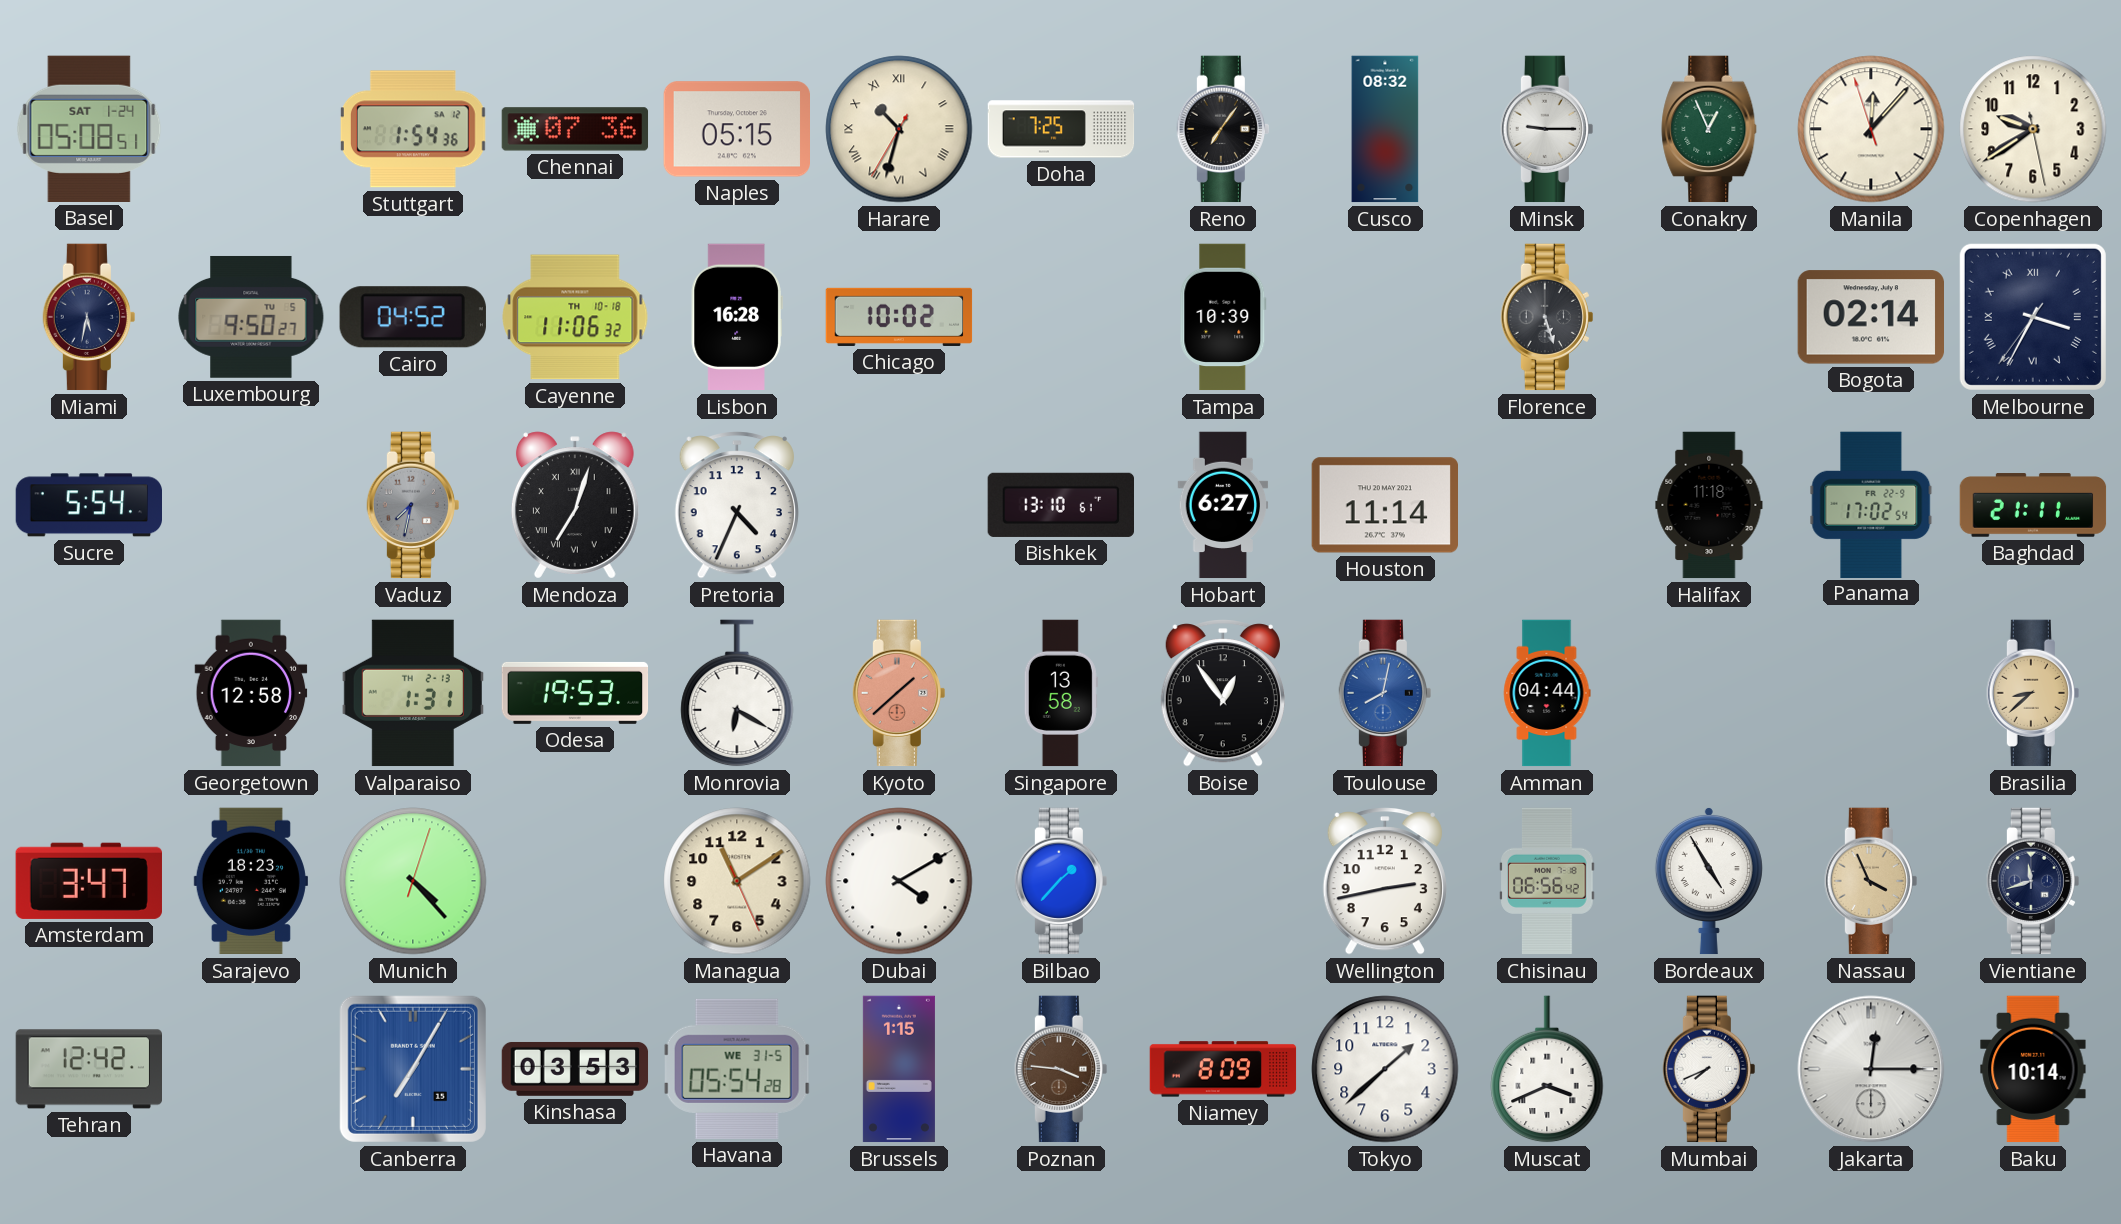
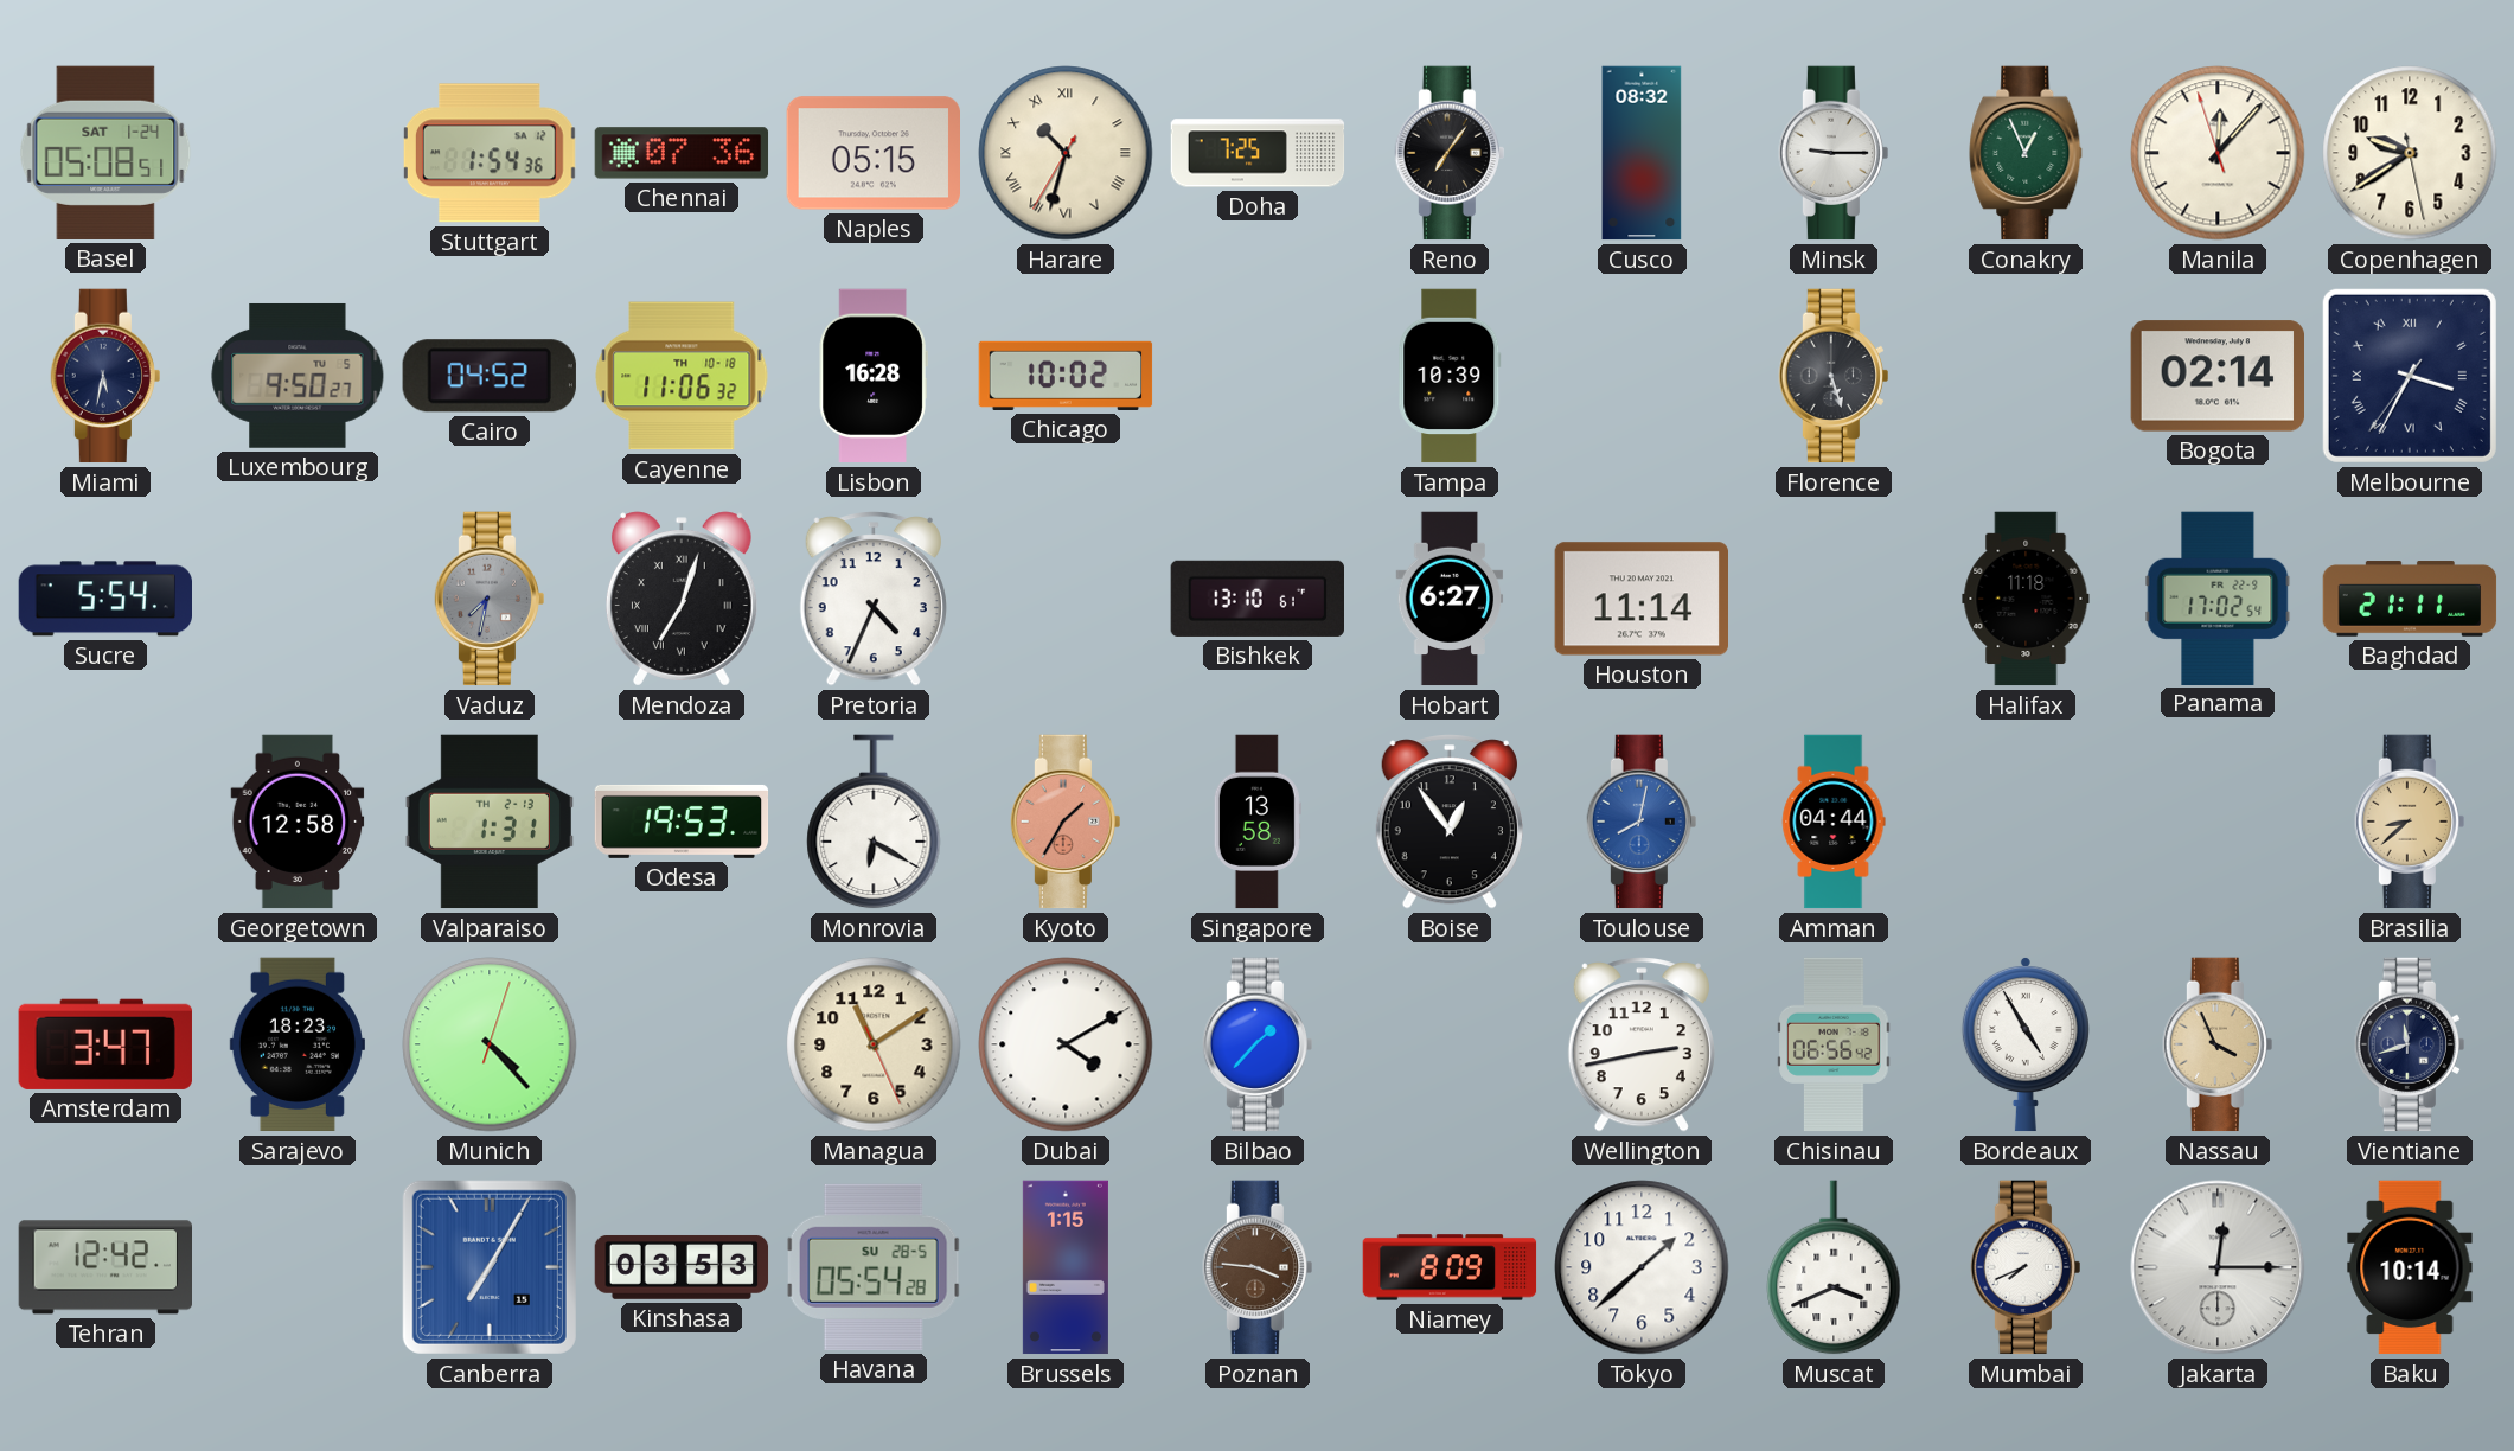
Kyoto: 1:38 -> 1:35 (1066, 822)
Havana date: WE 31-5 -> SU 28-5 (874, 1267)
